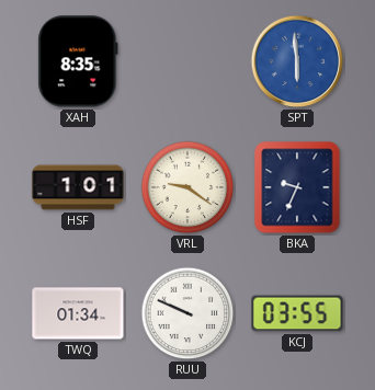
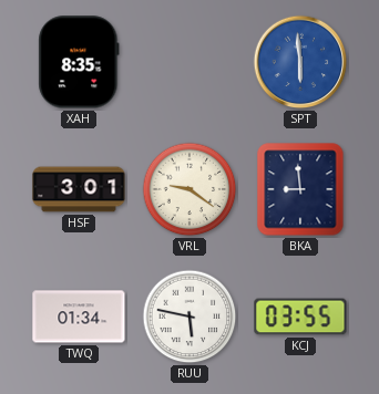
HSF: 1:01 -> 3:01 (79, 189)
BKA: 9:34 -> 8:59 (300, 189)
RUU: 9:49 -> 5:47 (189, 317)
